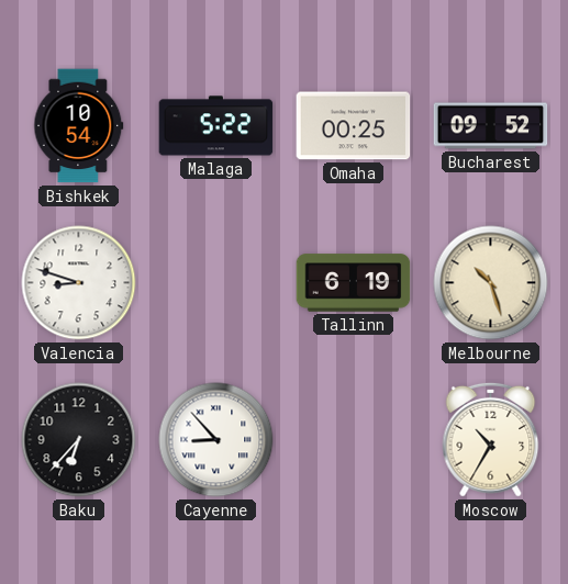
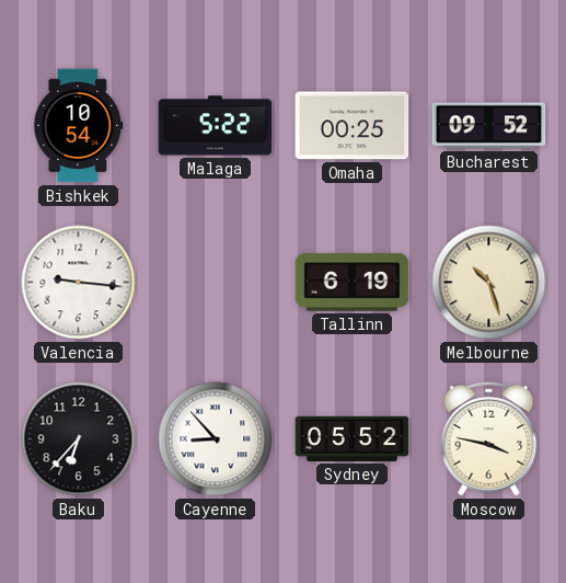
Valencia: 8:48 -> 9:16 (79, 283)
Sydney: none -> 05:52 (353, 438)
Moscow: 10:35 -> 3:47 (489, 438)
